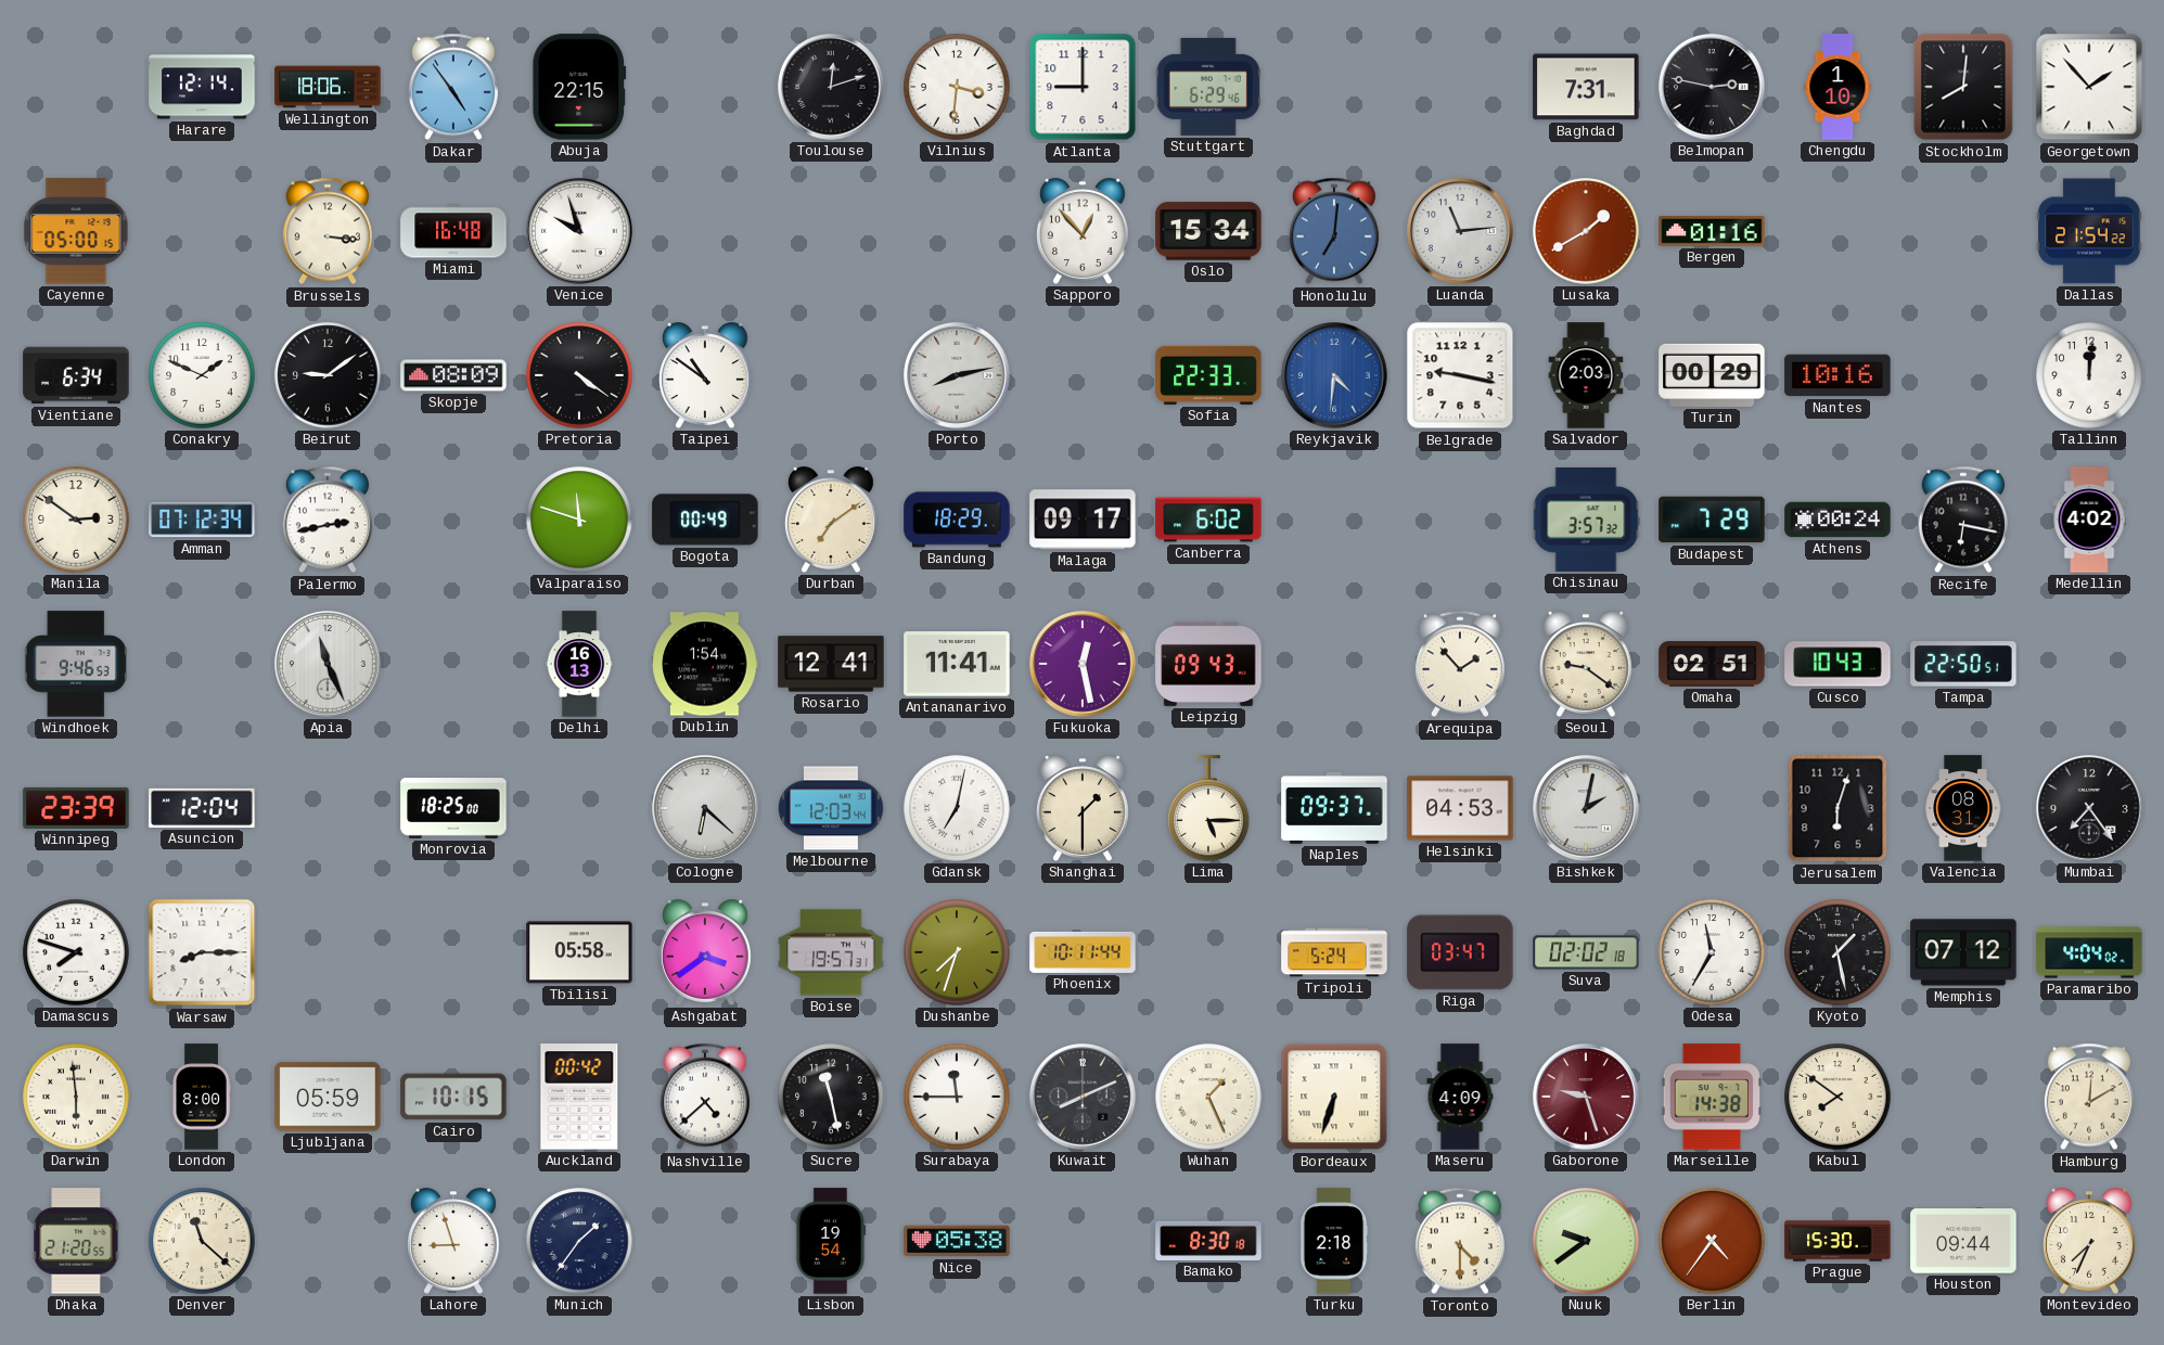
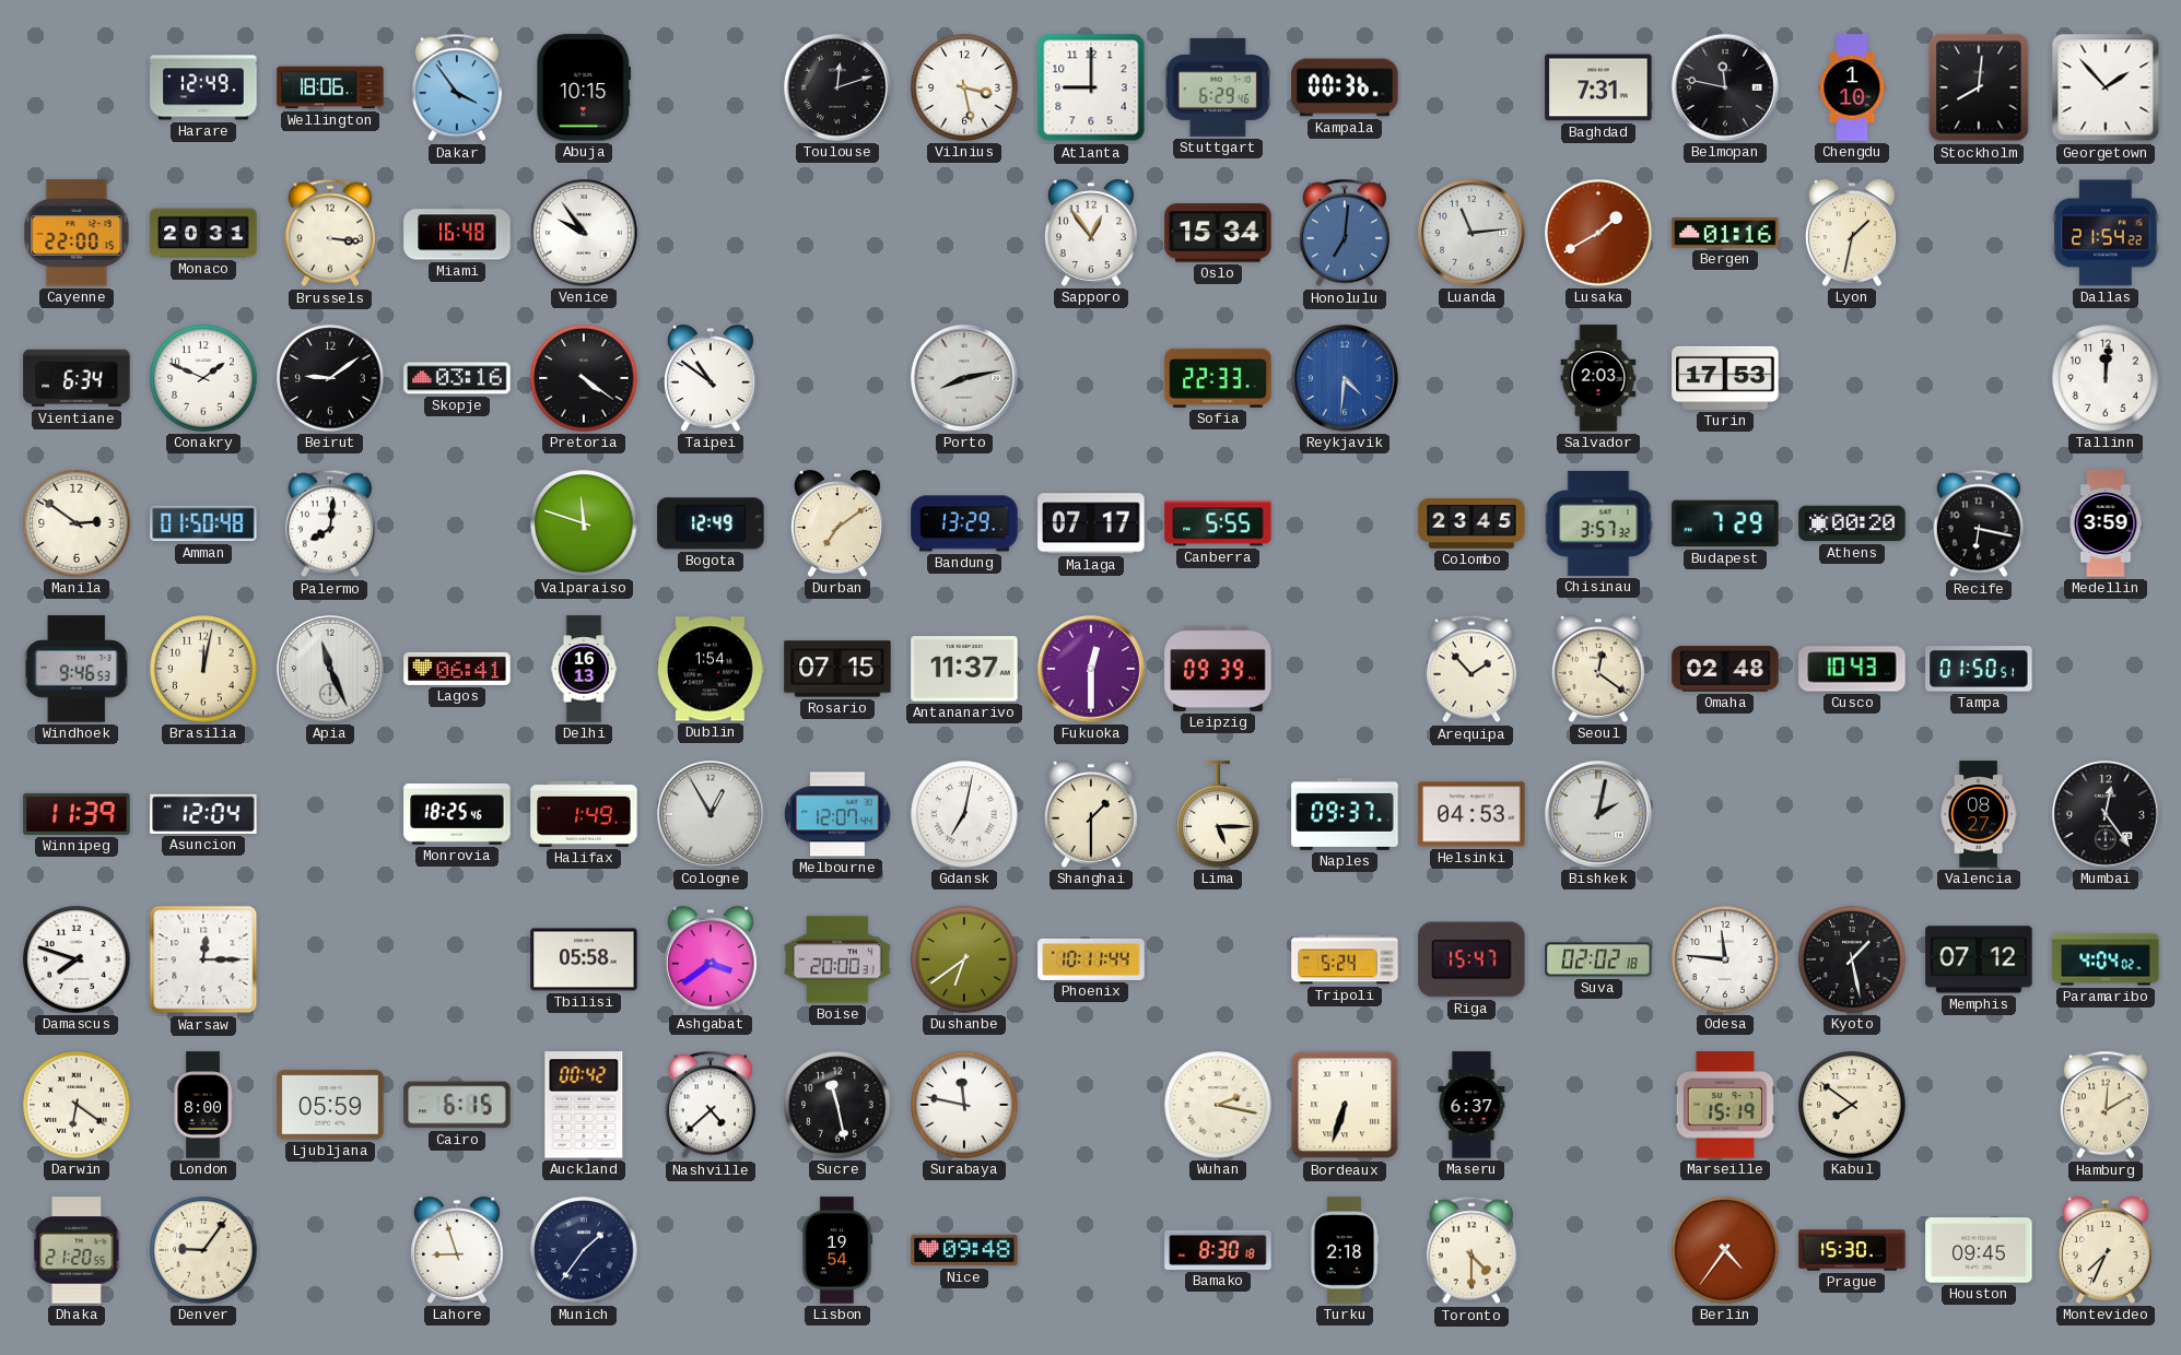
Harare: 12:14 -> 12:49 (203, 87)
Dakar: 4:54 -> 3:54 (457, 87)
Abuja: 22:15 -> 10:15 (584, 87)
Vilnius: 3:31 -> 3:28 (964, 87)
Kampala: none -> 00:36 (1345, 87)
Belmopan: 2:47 -> 11:47 (1726, 89)
Cayenne: 05:00 -> 22:00 (77, 233)
Monaco: none -> 20:31 (203, 233)
Venice: 9:57 -> 9:54 (585, 234)
Sapporo: 12:53 -> 12:54 (1091, 233)
Lyon: none -> 1:32 (1852, 233)
Skopje: 08:09 -> 03:16 (457, 378)
Belgrade: 9:17 -> none (1460, 375)
Turin: 00:29 -> 17:53 (1725, 378)
Nantes: 10:16 -> none (1838, 375)
Amman: 07:12 -> 01:50 (203, 523)
Palermo: 2:43 -> 8:01 (330, 523)
Bogota: 00:49 -> 12:49 (711, 523)
Bandung: 18:29 -> 13:29 (964, 523)
Malaga: 09:17 -> 07:17 (1091, 523)
Canberra: 6:02 -> 5:55 (1218, 523)
Colombo: none -> 23:45 (1471, 523)
Athens: 00:24 -> 00:20 (1852, 523)
Medellin: 4:02 -> 3:59 (2106, 523)
Brasilia: none -> 12:02 (203, 669)
Lagos: none -> 06:41 (457, 669)
Rosario: 12:41 -> 07:15 (837, 669)
Antananarivo: 11:41 -> 11:37 (964, 669)
Fukuoka: 12:28 -> 12:30 (1092, 670)
Leipzig: 09:43 -> 09:39 (1218, 669)
Seoul: 9:21 -> 12:21 (1598, 669)
Omaha: 02:51 -> 02:48 (1725, 669)
Tampa: 22:50 -> 01:50 (1979, 669)
Winnipeg: 23:39 -> 11:39 (77, 814)
Monrovia: 18:25:00 -> 18:25:46 (457, 815)
Halifax: none -> 1:49 (584, 814)
Cologne: 6:22 -> 12:55 (712, 815)
Melbourne: 12:03 -> 12:07 (837, 814)
Jerusalem: 6:03 -> none (1838, 808)
Valencia: 08:31 -> 08:27 (1979, 814)
Mumbai: 7:24 -> 12:24 (2107, 815)
Warsaw: 8:15 -> 12:15 (203, 959)
Boise: 19:57 -> 20:00 (837, 959)
Dushanbe: 7:33 -> 6:39 (964, 959)
Riga: 03:47 -> 15:47 (1471, 959)
Odesa: 11:35 -> 11:46 (1725, 959)
Darwin: 5:59 -> 6:21 (77, 1105)
Cairo: 10:15 -> 6:15 (457, 1105)
Surabaya: 11:45 -> 11:47 (964, 1105)
Kuwait: 8:11 -> none (1084, 1098)
Wuhan: 1:26 -> 2:17 (1218, 1105)
Maseru: 4:09 -> 6:37 (1471, 1105)
Gaborone: 9:27 -> none (1587, 1098)
Marseille: 14:38 -> 15:19 (1724, 1105)
Denver: 11:22 -> 9:06 (203, 1250)
Nice: 05:38 -> 09:48 (964, 1250)
Nuuk: 9:39 -> none (1586, 1241)
Houston: 09:44 -> 09:45 (1979, 1250)
